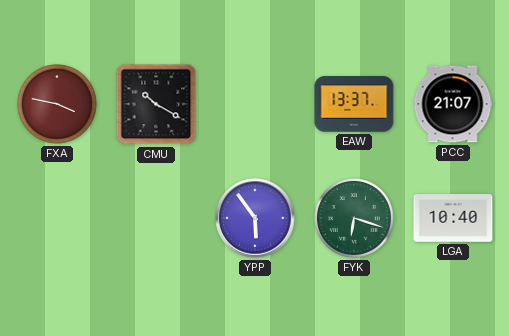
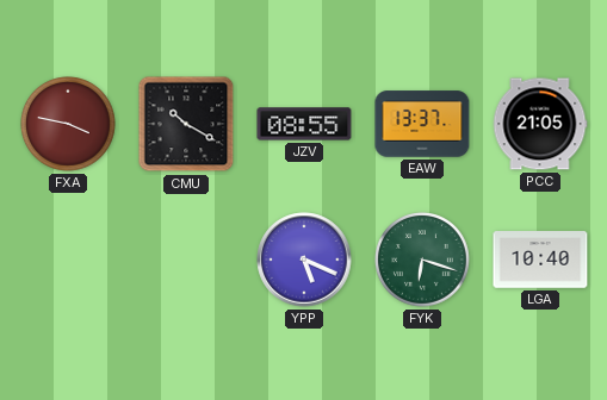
JZV: none -> 08:55 (304, 124)
PCC: 21:07 -> 21:05 (540, 124)
YPP: 5:54 -> 5:19 (304, 260)
